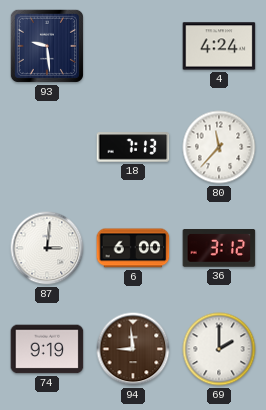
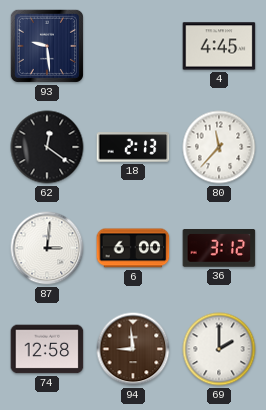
4: 4:24 -> 4:45 (219, 46)
62: none -> 12:21 (47, 147)
18: 7:13 -> 2:13 (133, 147)
74: 9:19 -> 12:58 (47, 349)
